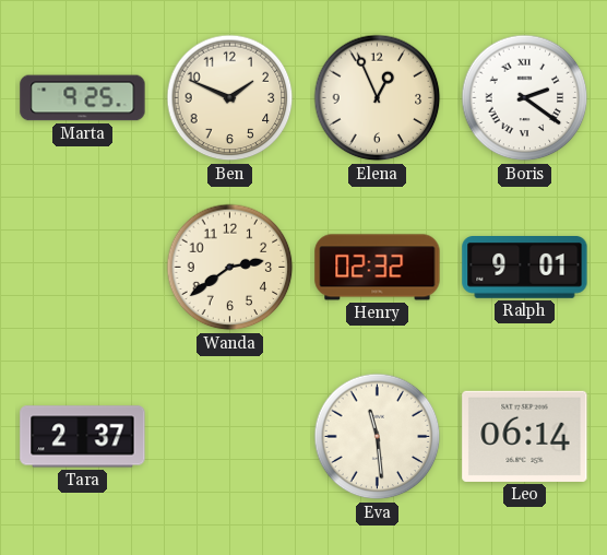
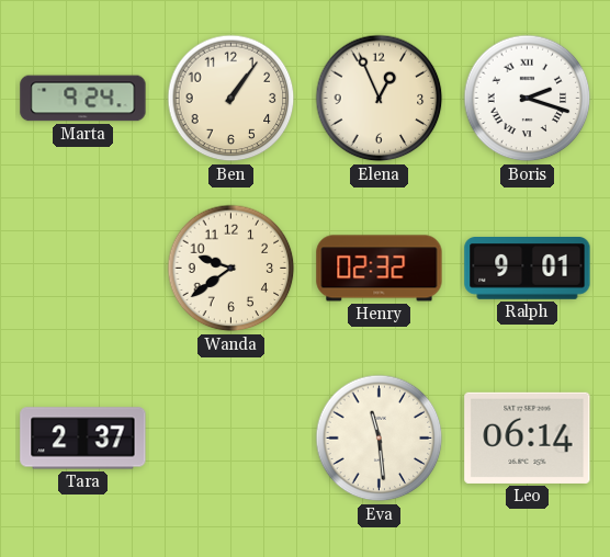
Marta: 9:25 -> 9:24 (83, 99)
Ben: 1:49 -> 1:06 (231, 99)
Boris: 2:21 -> 2:18 (528, 99)
Wanda: 2:39 -> 9:39 (231, 269)
